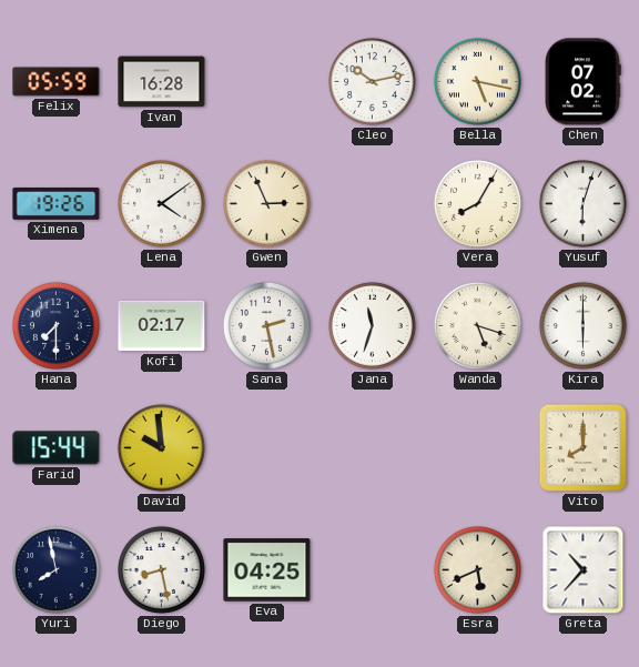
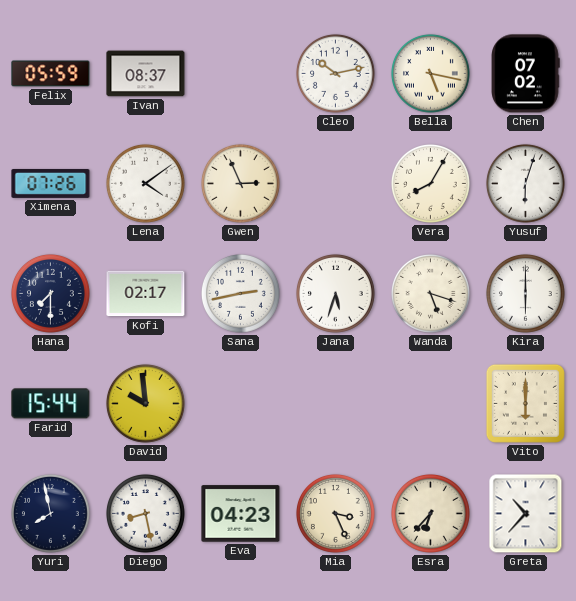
Ivan: 16:28 -> 08:37 (146, 74)
Ximena: 19:26 -> 07:26 (51, 183)
Sana: 2:28 -> 2:43 (240, 293)
Jana: 11:33 -> 5:33 (335, 293)
Vito: 8:00 -> 6:00 (525, 403)
Eva: 04:25 -> 04:23 (241, 514)
Mia: none -> 3:26 (335, 513)
Esra: 5:41 -> 6:37 (430, 513)
